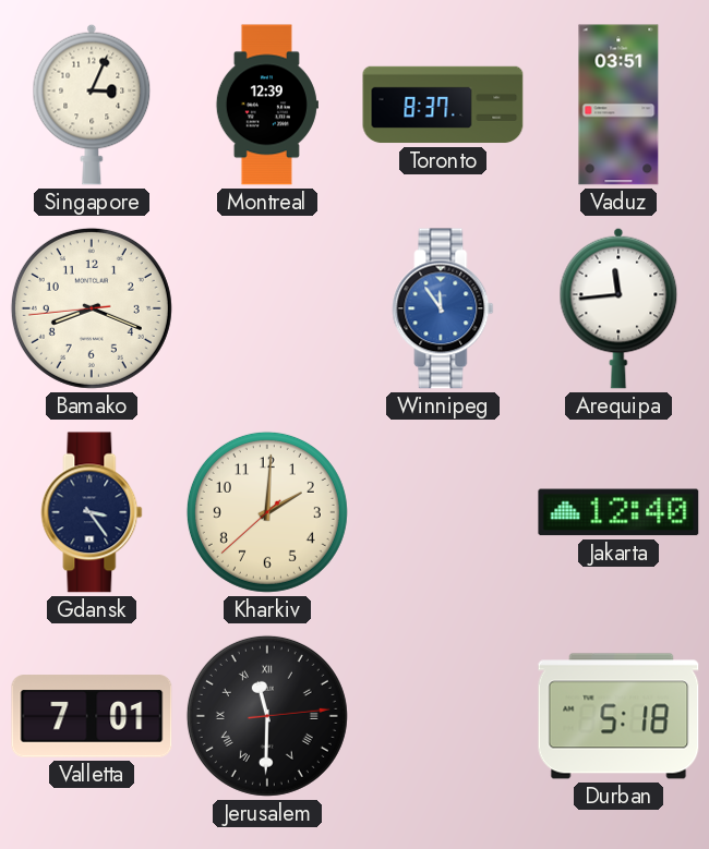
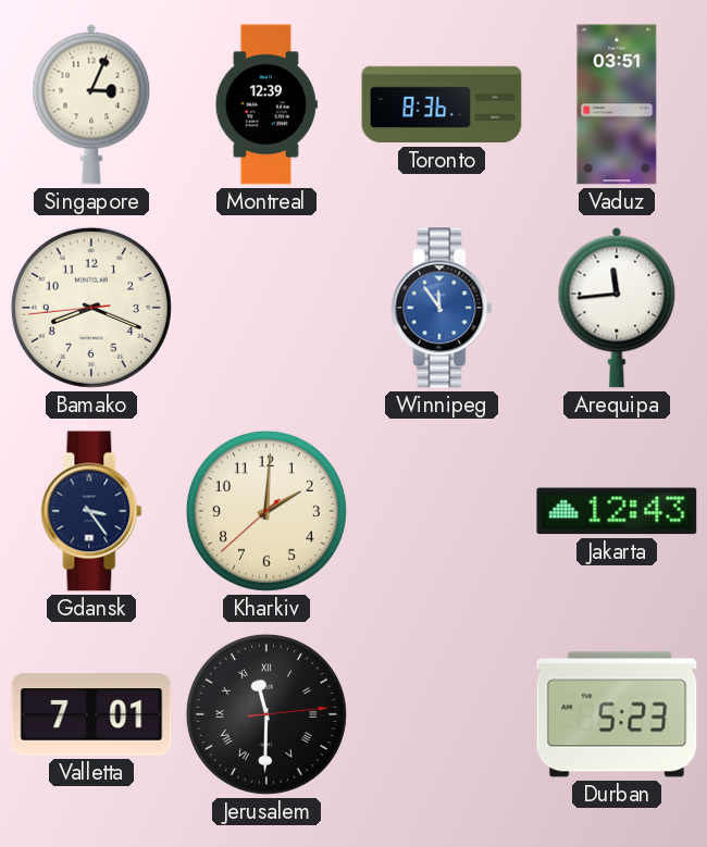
Toronto: 8:37 -> 8:36 (442, 104)
Jakarta: 12:40 -> 12:43 (617, 511)
Durban: 5:18 -> 5:23 (617, 714)
